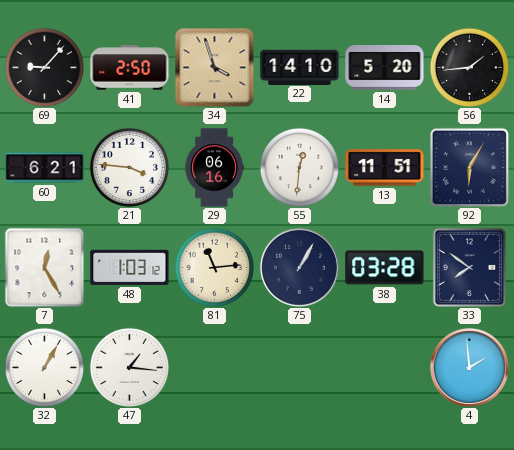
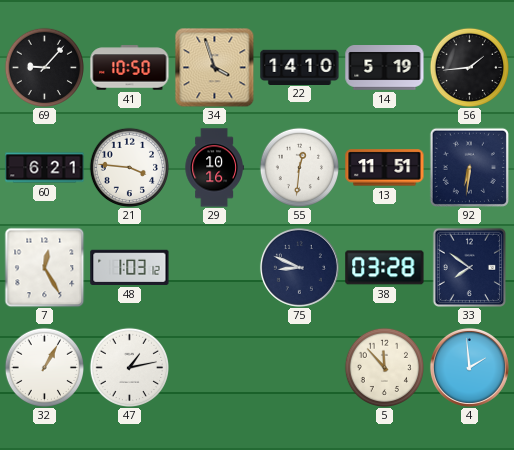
41: 2:50 -> 10:50 (130, 68)
14: 5:20 -> 5:19 (385, 68)
29: 06:16 -> 10:16 (214, 168)
92: 6:05 -> 6:31 (469, 167)
81: 11:14 -> none (214, 267)
75: 1:05 -> 8:49 (299, 267)
47: 1:16 -> 1:13 (129, 367)
5: none -> 11:53 (384, 367)
